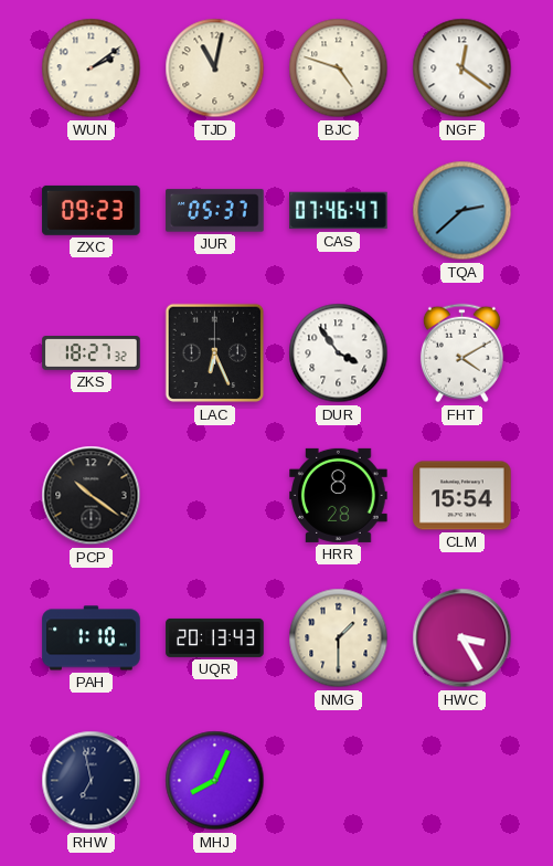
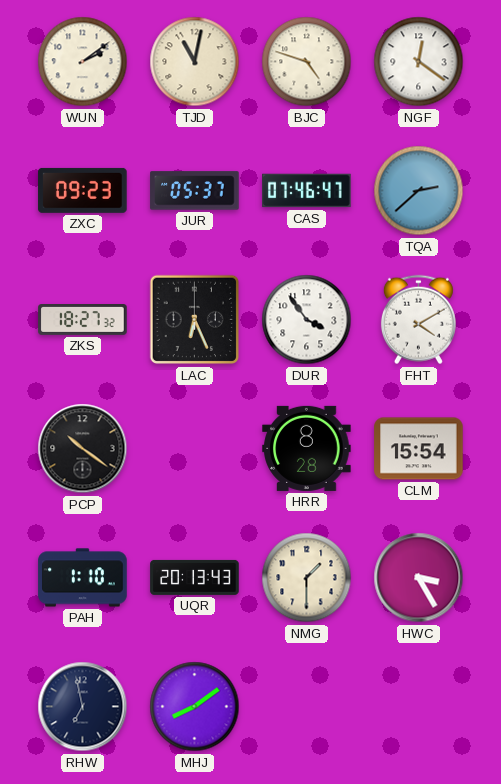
MHJ: 8:04 -> 8:09 (195, 707)
